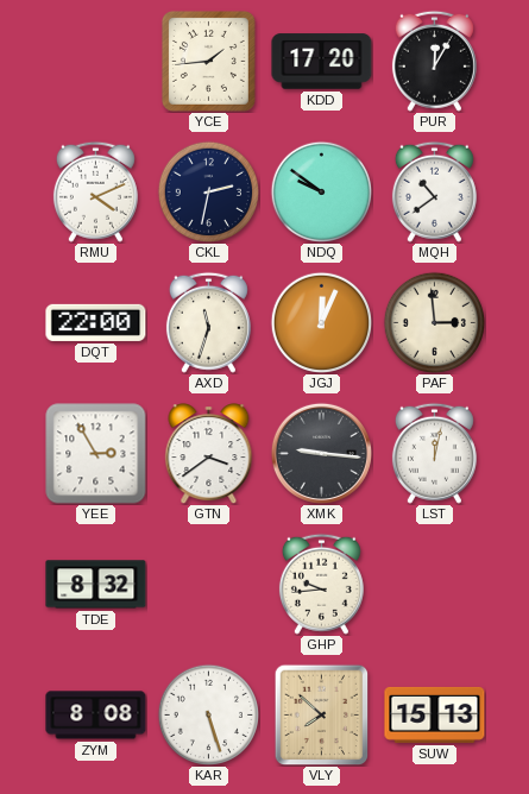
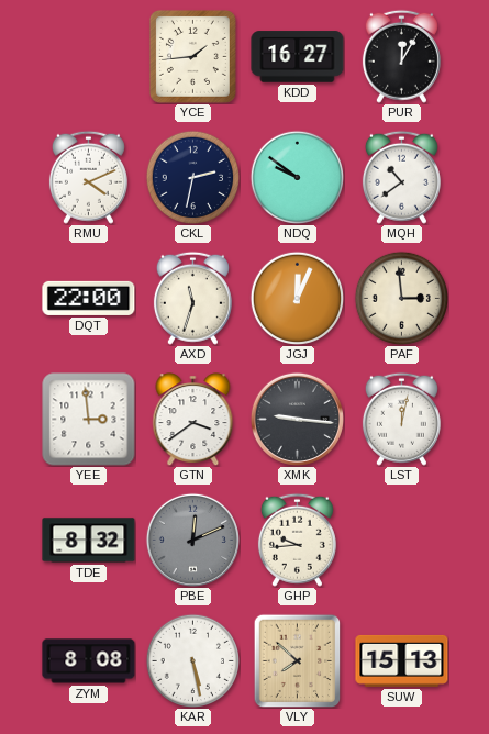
KDD: 17:20 -> 16:27 (298, 57)
YEE: 2:55 -> 2:59 (89, 420)
PBE: none -> 12:11 (192, 540)
KAR: 5:27 -> 5:28 (192, 660)
